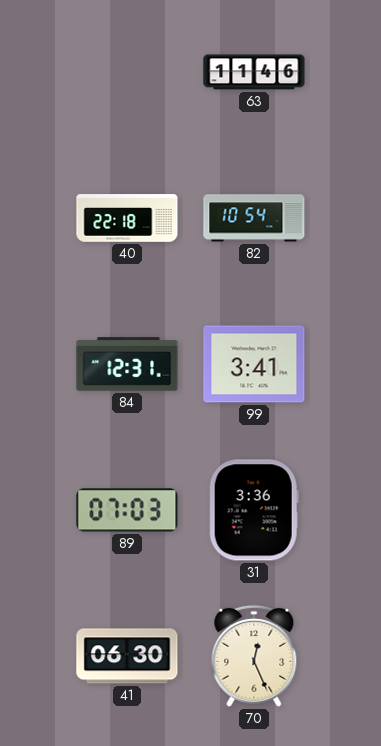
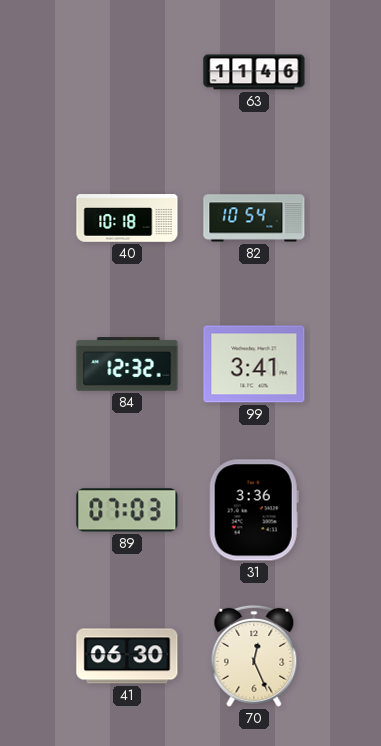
40: 22:18 -> 10:18 (127, 218)
84: 12:31 -> 12:32 (127, 364)
